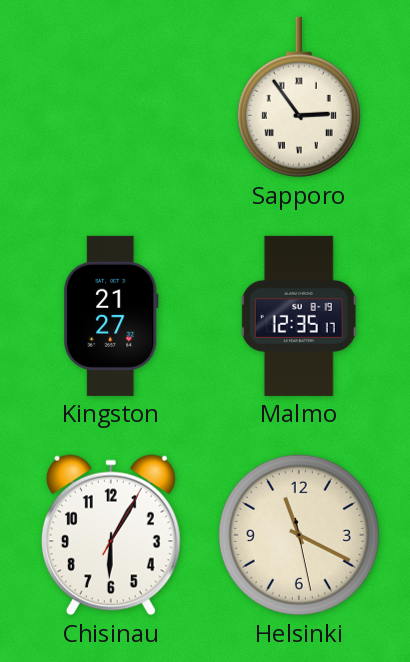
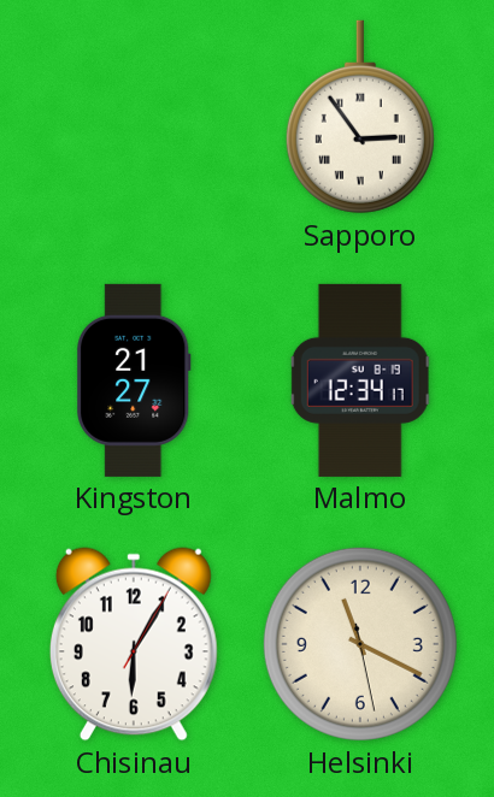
Malmo: 12:35 -> 12:34 (360, 380)
